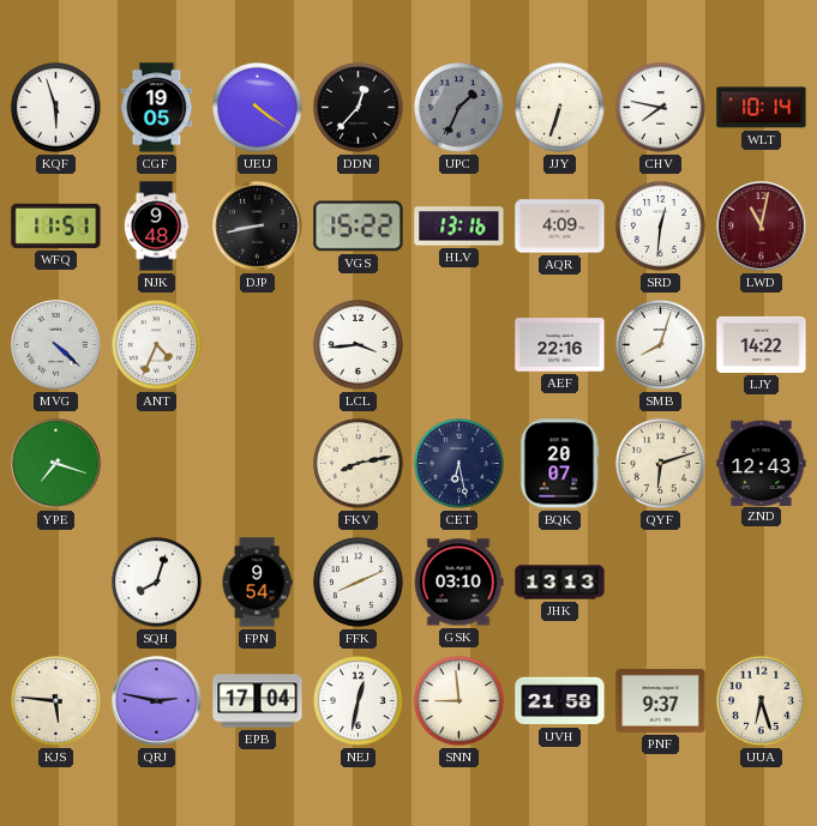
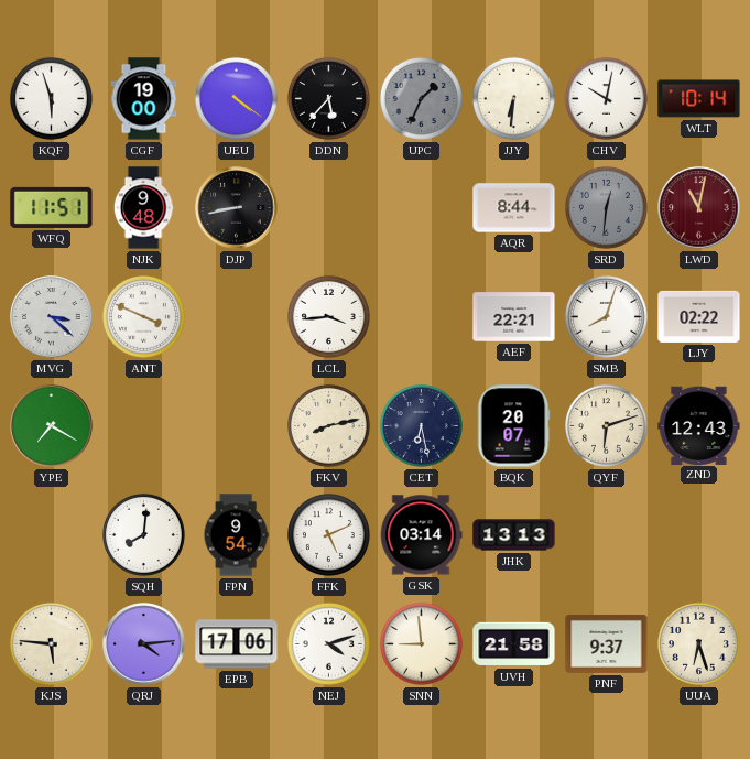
CGF: 19:05 -> 19:00 (144, 99)
DDN: 12:37 -> 5:37 (328, 98)
JJY: 6:33 -> 6:31 (513, 98)
CHV: 7:47 -> 10:02 (606, 98)
VGS: 15:22 -> none (359, 227)
HLV: 13:16 -> none (459, 227)
AQR: 4:09 -> 8:44 (514, 208)
SRD dial: white -> grey (606, 207)
MVG: 4:22 -> 3:22 (52, 317)
ANT: 4:34 -> 3:49 (143, 316)
AEF: 22:16 -> 22:21 (514, 317)
LJY: 14:22 -> 02:22 (699, 316)
YPE: 7:18 -> 7:20 (52, 426)
SQH: 8:03 -> 8:01 (143, 534)
FFK: 8:11 -> 5:11 (328, 534)
GSK: 03:10 -> 03:14 (421, 535)
QRJ: 2:47 -> 4:14 (144, 644)
EPB: 17:04 -> 17:06 (237, 644)
NEJ: 12:32 -> 4:12 (328, 643)
